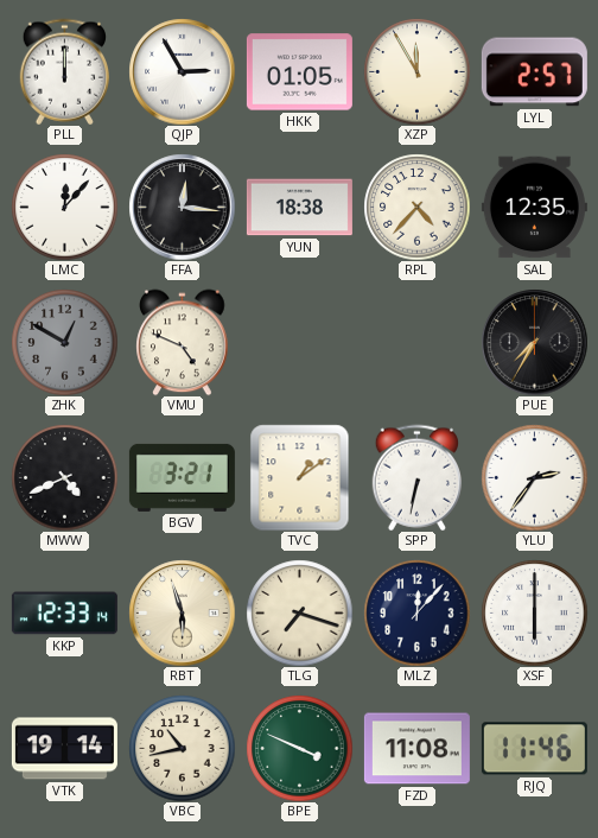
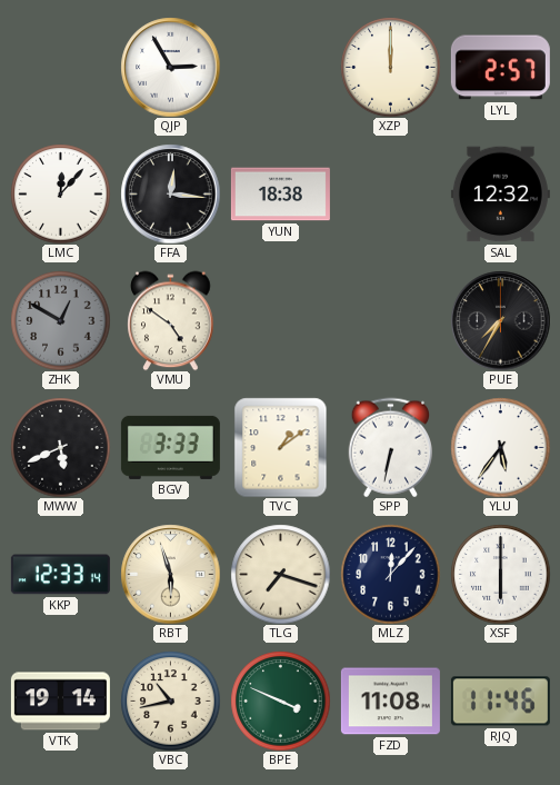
PLL: 12:00 -> none (64, 71)
HKK: 01:05 -> none (299, 72)
XZP: 11:55 -> 12:00 (390, 67)
RPL: 4:37 -> none (416, 207)
SAL: 12:35 -> 12:32 (500, 195)
VMU: 4:49 -> 4:51 (171, 320)
MWW: 4:41 -> 5:41 (60, 447)
BGV: 3:21 -> 3:33 (170, 447)
YLU: 2:36 -> 5:36 (500, 447)
